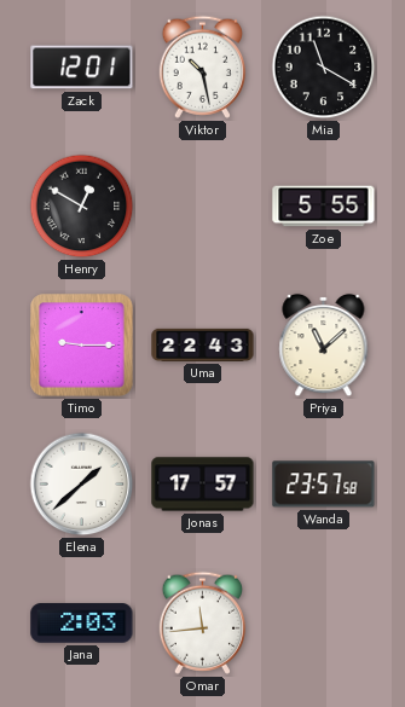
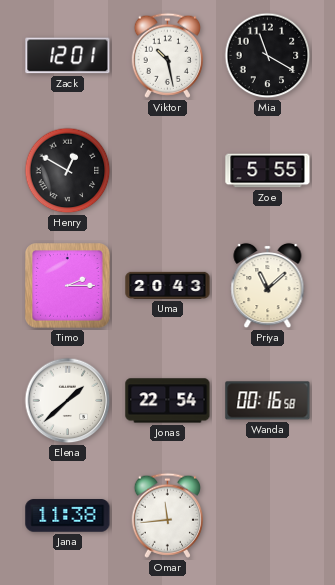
Timo: 9:15 -> 2:15 (68, 286)
Uma: 22:43 -> 20:43 (168, 285)
Jonas: 17:57 -> 22:54 (168, 401)
Wanda: 23:57 -> 00:16 (268, 401)
Jana: 2:03 -> 11:38 (68, 516)
